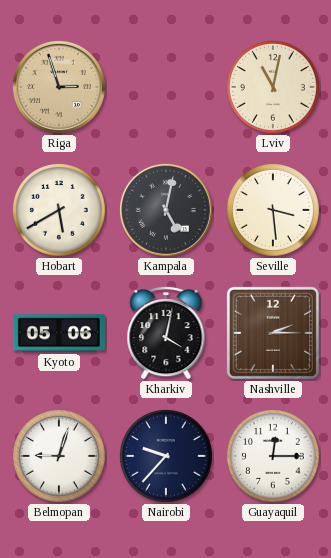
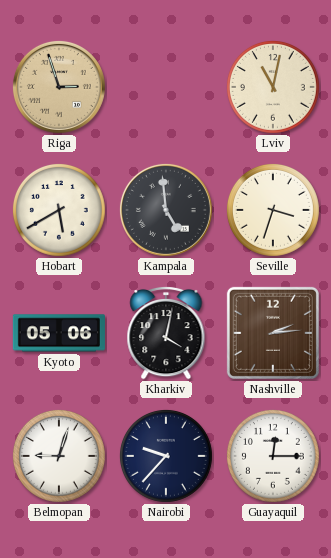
Kampala: 5:02 -> 4:59 (166, 210)
Seville: 3:29 -> 3:33 (273, 210)
Nashville: 2:15 -> 2:14 (273, 333)
